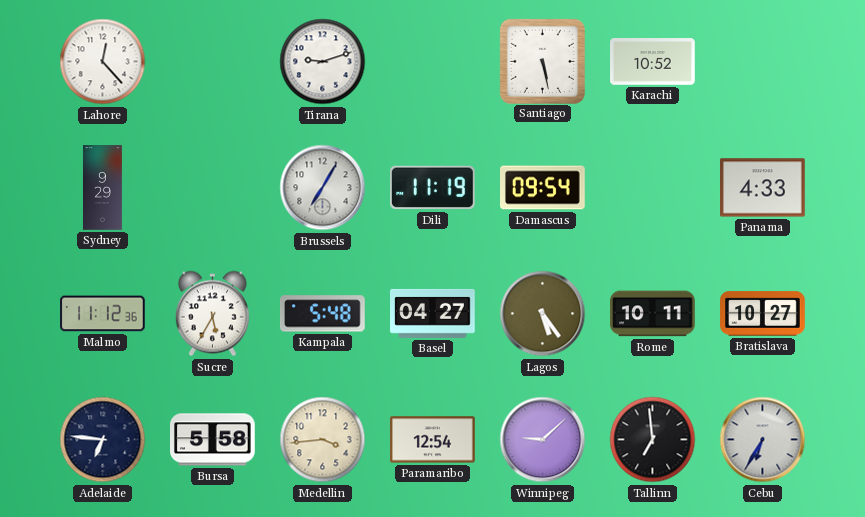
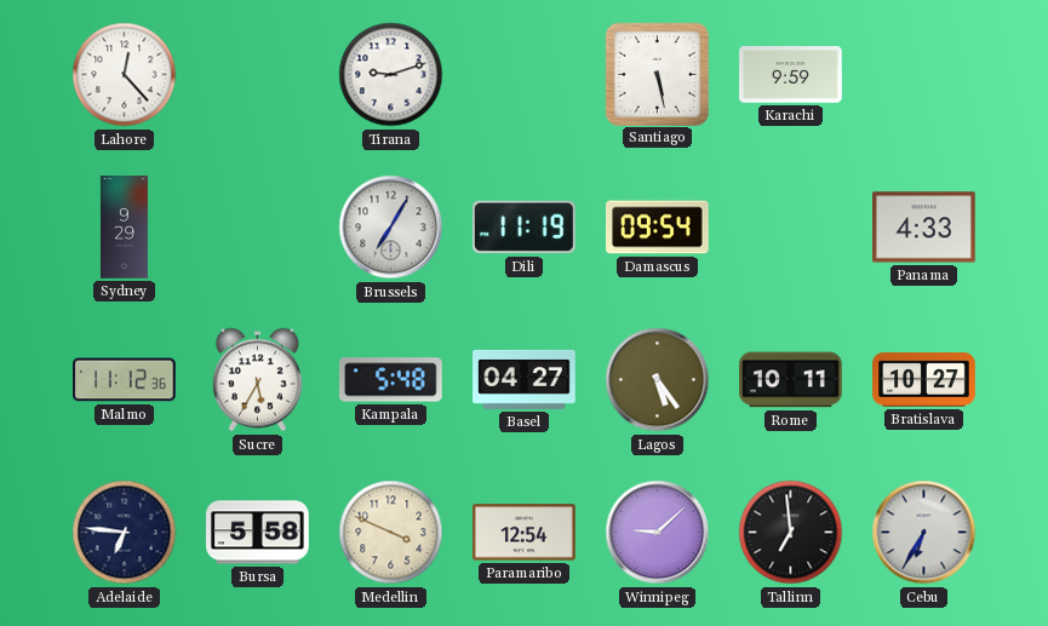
Karachi: 10:52 -> 9:59 (791, 75)
Medellin: 3:44 -> 3:49 (391, 533)
